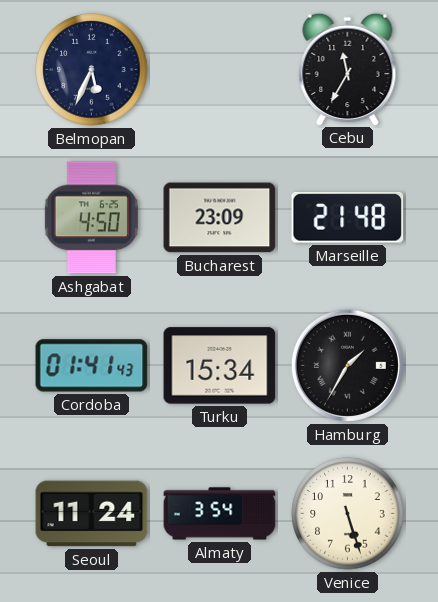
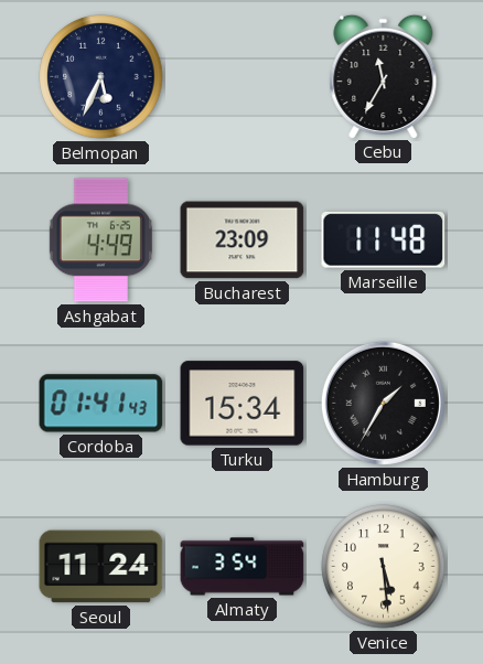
Ashgabat: 4:50 -> 4:49 (100, 240)
Marseille: 21:48 -> 11:48 (384, 239)
Venice: 5:27 -> 5:29 (384, 567)
